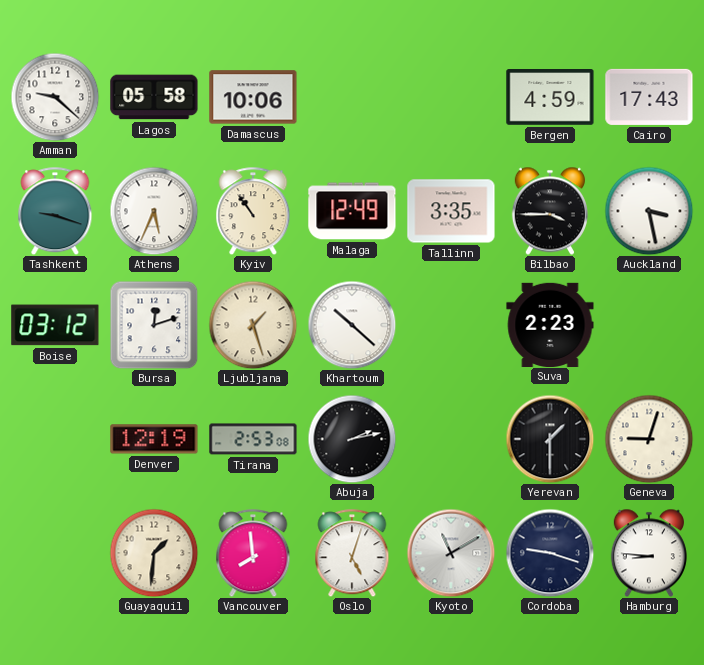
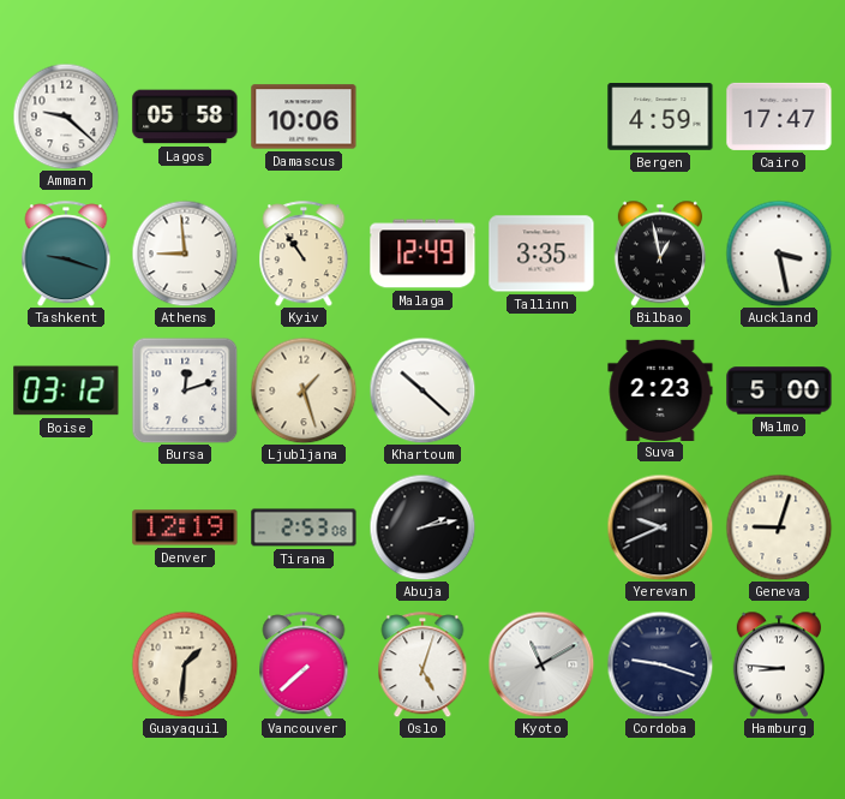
Cairo: 17:43 -> 17:47 (779, 117)
Athens: 5:34 -> 8:59 (185, 254)
Bilbao: 3:45 -> 12:58 (660, 254)
Malmo: none -> 5:00 (779, 390)
Yerevan: 1:30 -> 9:41 (660, 527)
Vancouver: 7:59 -> 7:38 (304, 664)
